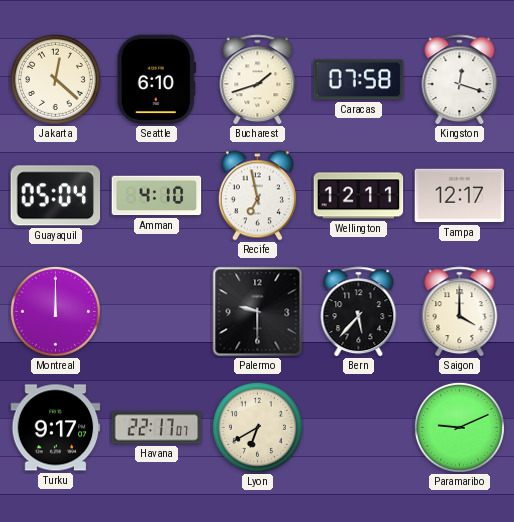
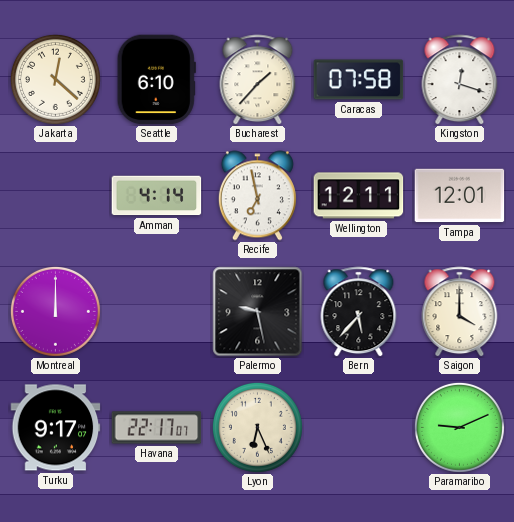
Bucharest: 1:42 -> 1:37 (258, 80)
Guayaquil: 05:04 -> none (56, 196)
Amman: 4:10 -> 4:14 (157, 196)
Tampa: 12:17 -> 12:01 (460, 196)
Palermo: 9:30 -> 9:28 (258, 312)
Lyon: 6:40 -> 6:26 (257, 427)
